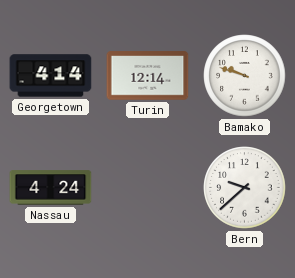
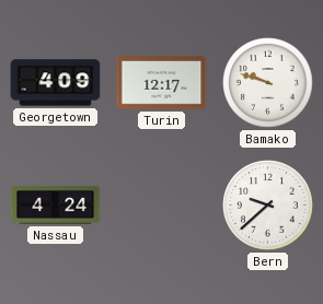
Georgetown: 4:14 -> 4:09 (56, 83)
Turin: 12:14 -> 12:17 (162, 83)
